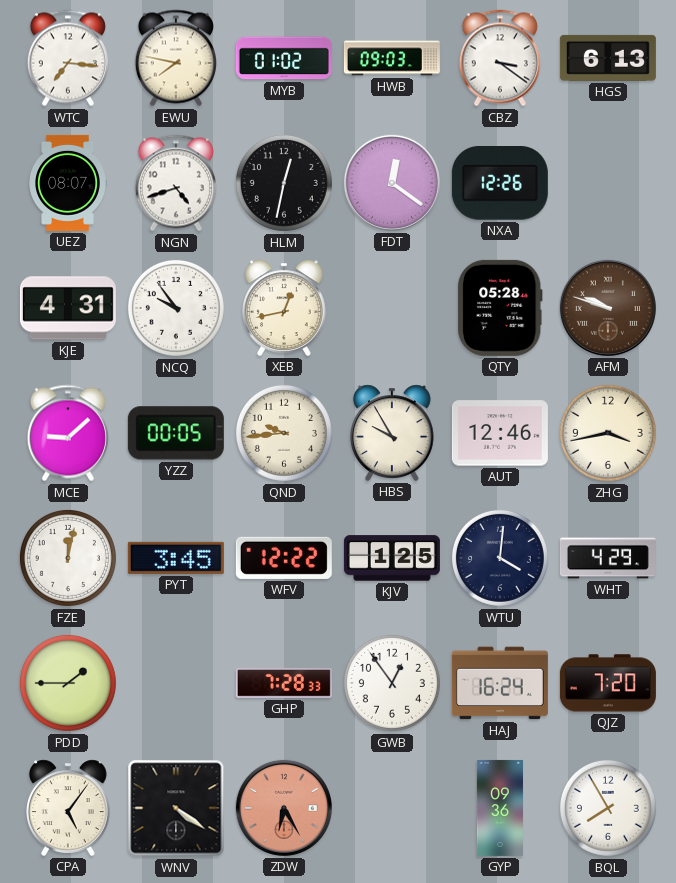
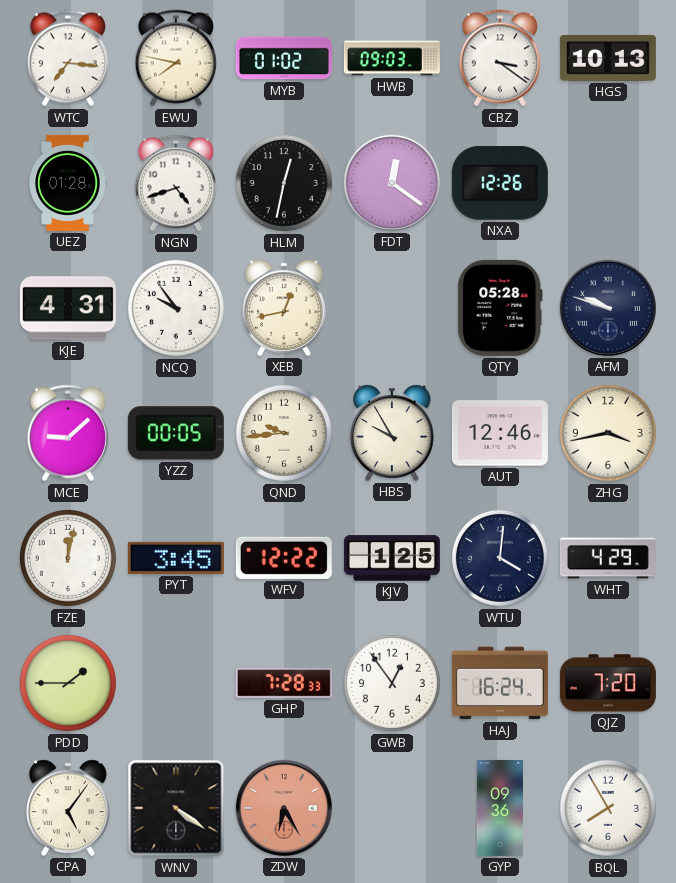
HGS: 6:13 -> 10:13 (608, 58)
UEZ: 08:07 -> 01:28 (68, 183)
AFM dial: brown -> navy (608, 308)
